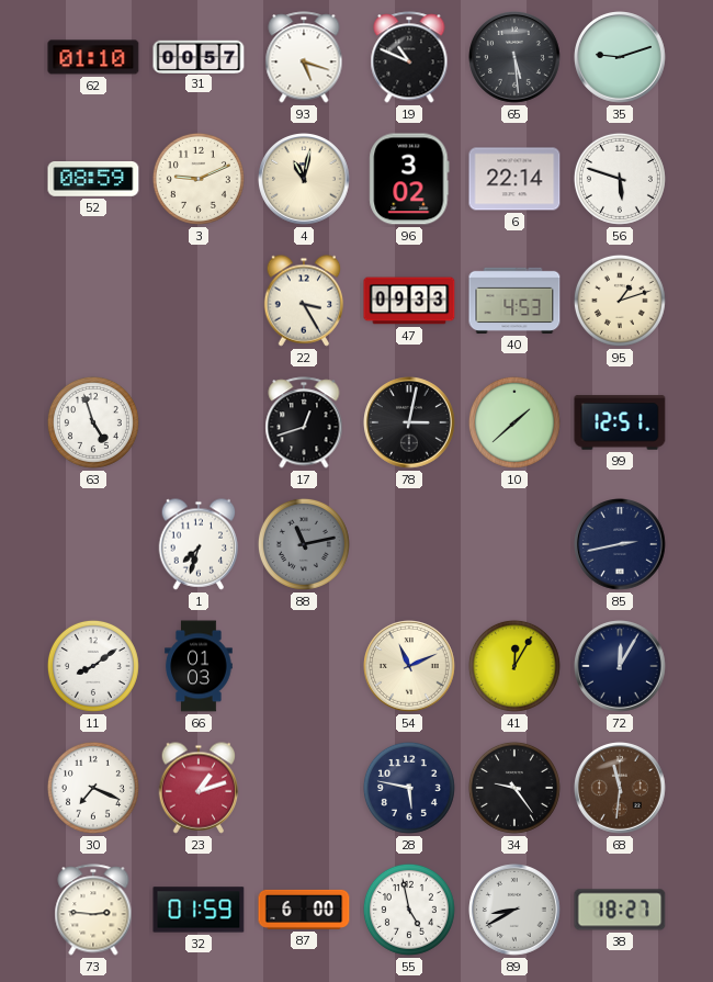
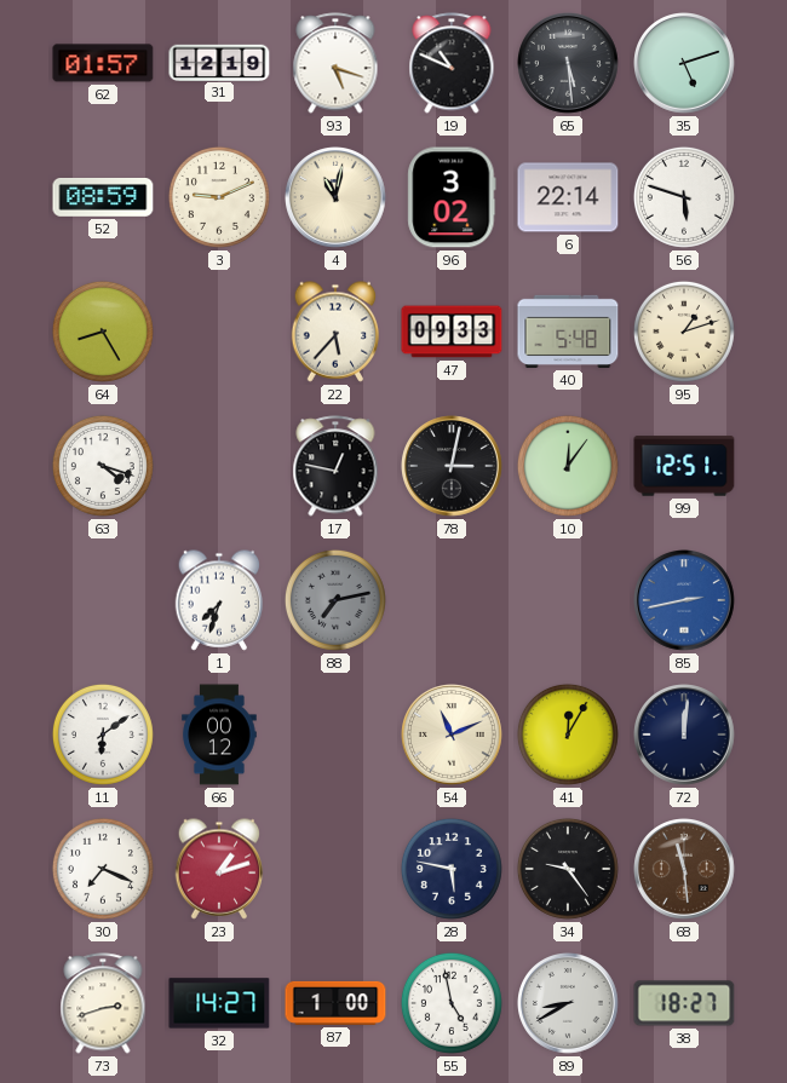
62: 01:10 -> 01:57 (103, 63)
31: 00:57 -> 12:19 (219, 62)
35: 9:12 -> 5:12 (685, 64)
64: none -> 8:25 (103, 332)
22: 3:25 -> 5:37 (335, 332)
40: 4:53 -> 5:48 (568, 332)
63: 4:57 -> 4:18 (103, 466)
17: 12:42 -> 12:47 (335, 466)
10: 1:38 -> 12:06 (568, 466)
88: 11:13 -> 7:13 (335, 600)
85 dial: navy -> blue (685, 601)
11: 8:09 -> 6:09 (103, 735)
66: 01:03 -> 00:12 (219, 735)
72: 12:05 -> 12:01 (685, 736)
68: 11:31 -> 11:29 (685, 870)
73: 2:46 -> 2:42 (103, 1003)
32: 01:59 -> 14:27 (219, 1003)
87: 6:00 -> 1:00 (335, 1003)
